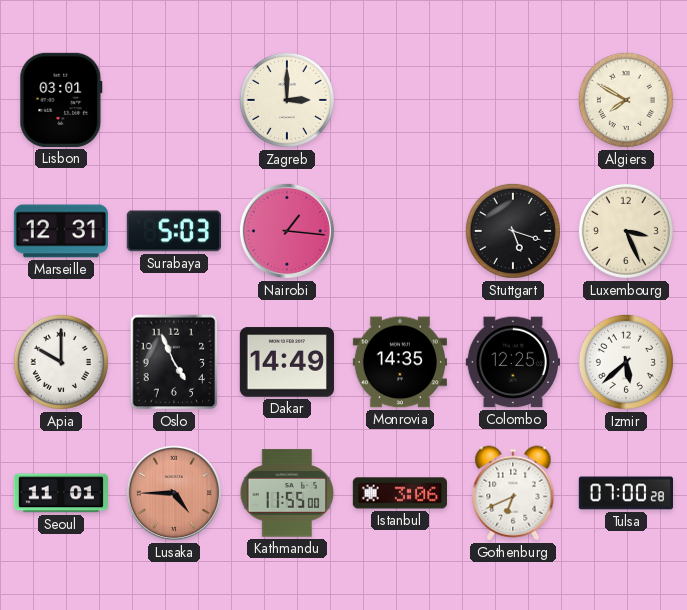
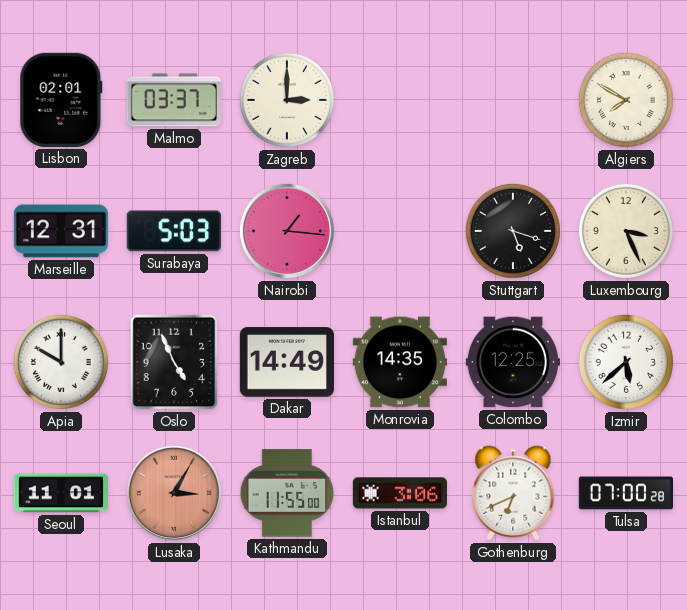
Lisbon: 03:01 -> 02:01 (61, 100)
Malmo: none -> 03:37 (174, 100)
Lusaka: 4:45 -> 3:05 (174, 493)
